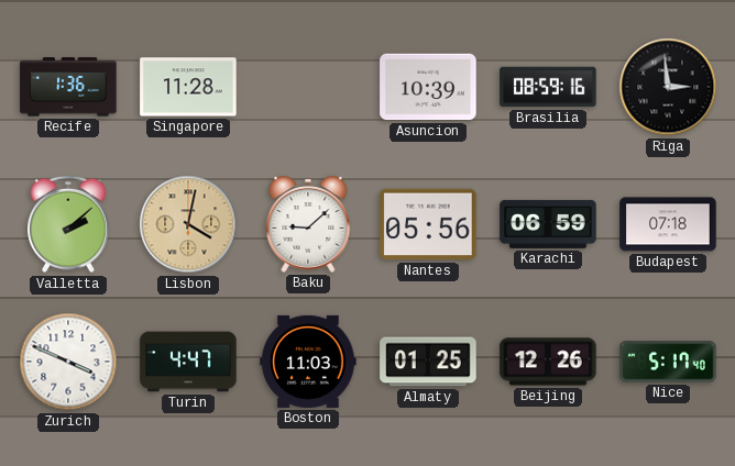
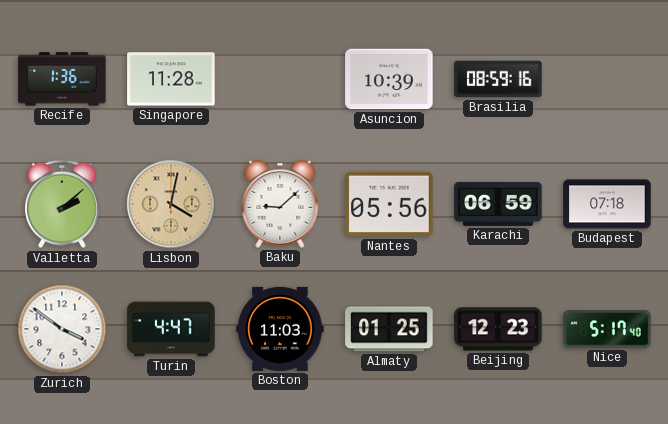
Riga: 2:59 -> none (668, 87)
Zurich: 3:49 -> 3:51 (62, 329)
Beijing: 12:26 -> 12:23 (498, 329)
